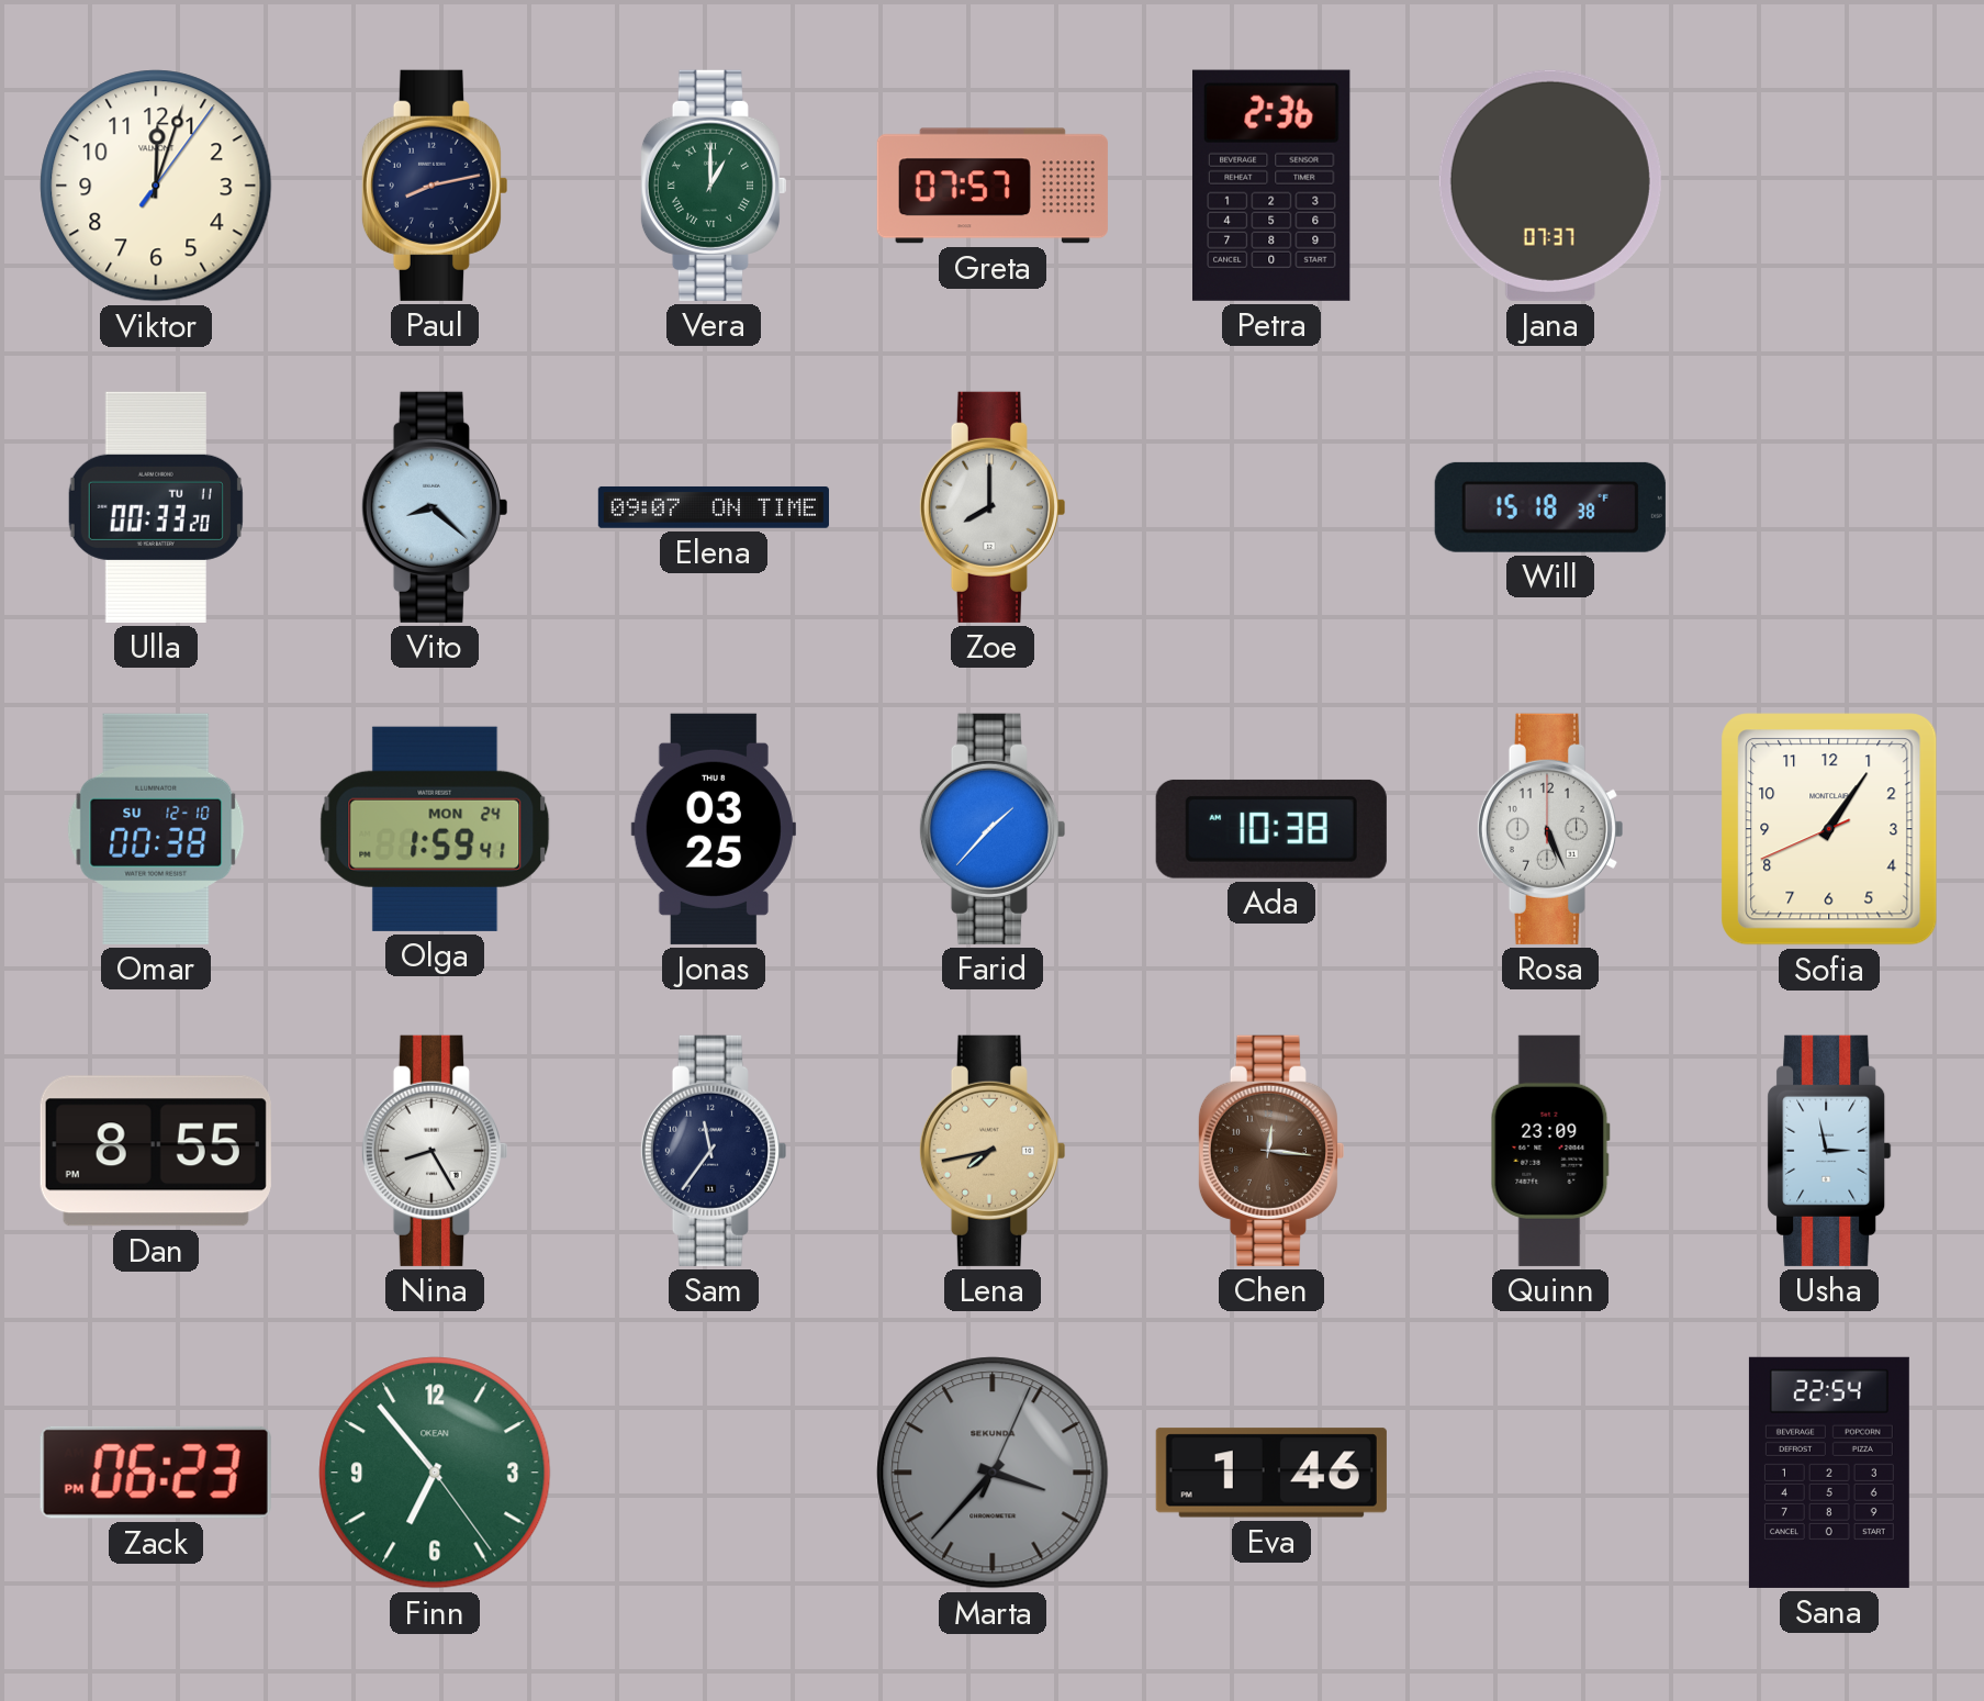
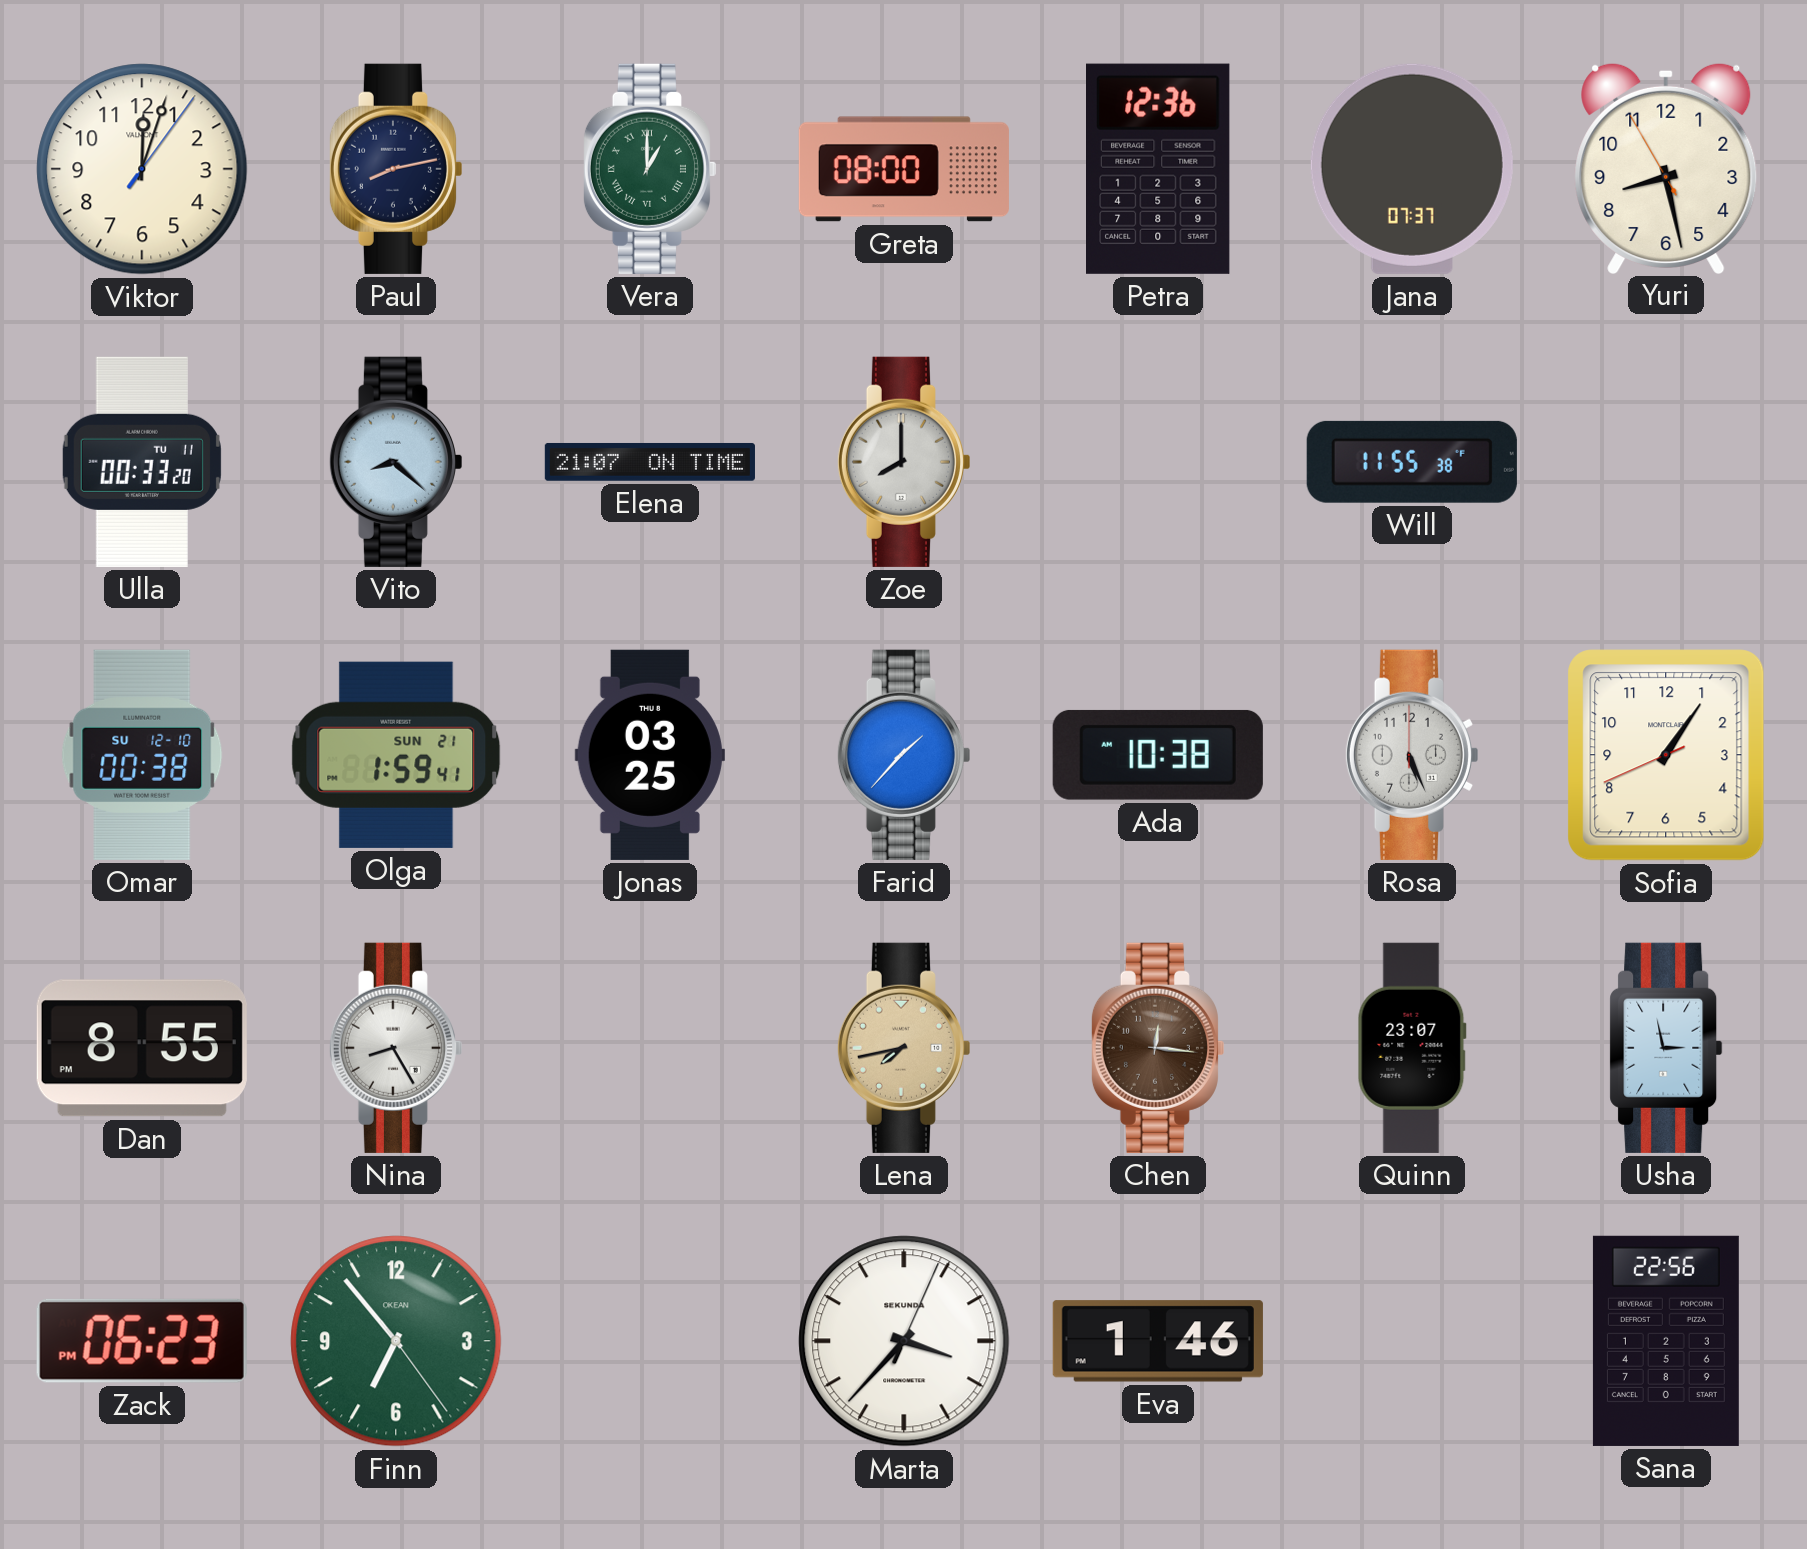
Greta: 07:57 -> 08:00 (904, 169)
Petra: 2:36 -> 12:36 (1159, 169)
Yuri: none -> 8:27 (1666, 168)
Elena: 09:07 -> 21:07 (650, 462)
Will: 15:18 -> 11:55 (1412, 462)
Olga date: MON 24 -> SUN 21 (396, 755)
Sam: 11:36 -> none (713, 1151)
Quinn: 23:09 -> 23:07 (1412, 1048)
Marta dial: grey -> white (904, 1341)
Sana: 22:54 -> 22:56 (1666, 1341)
